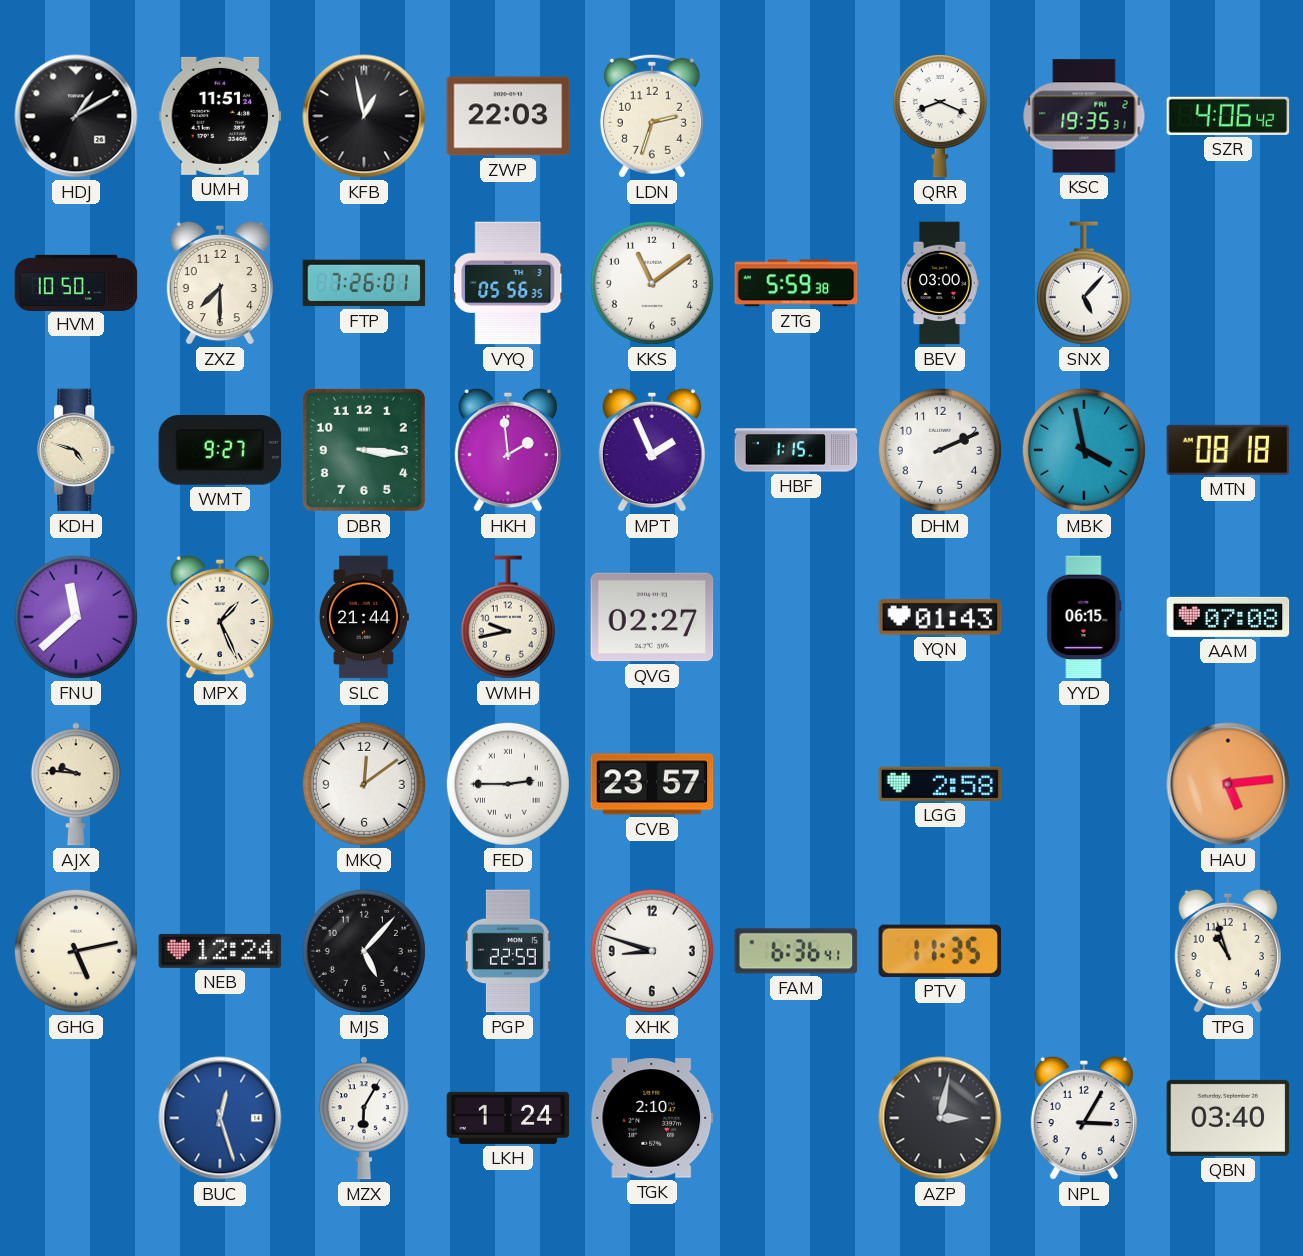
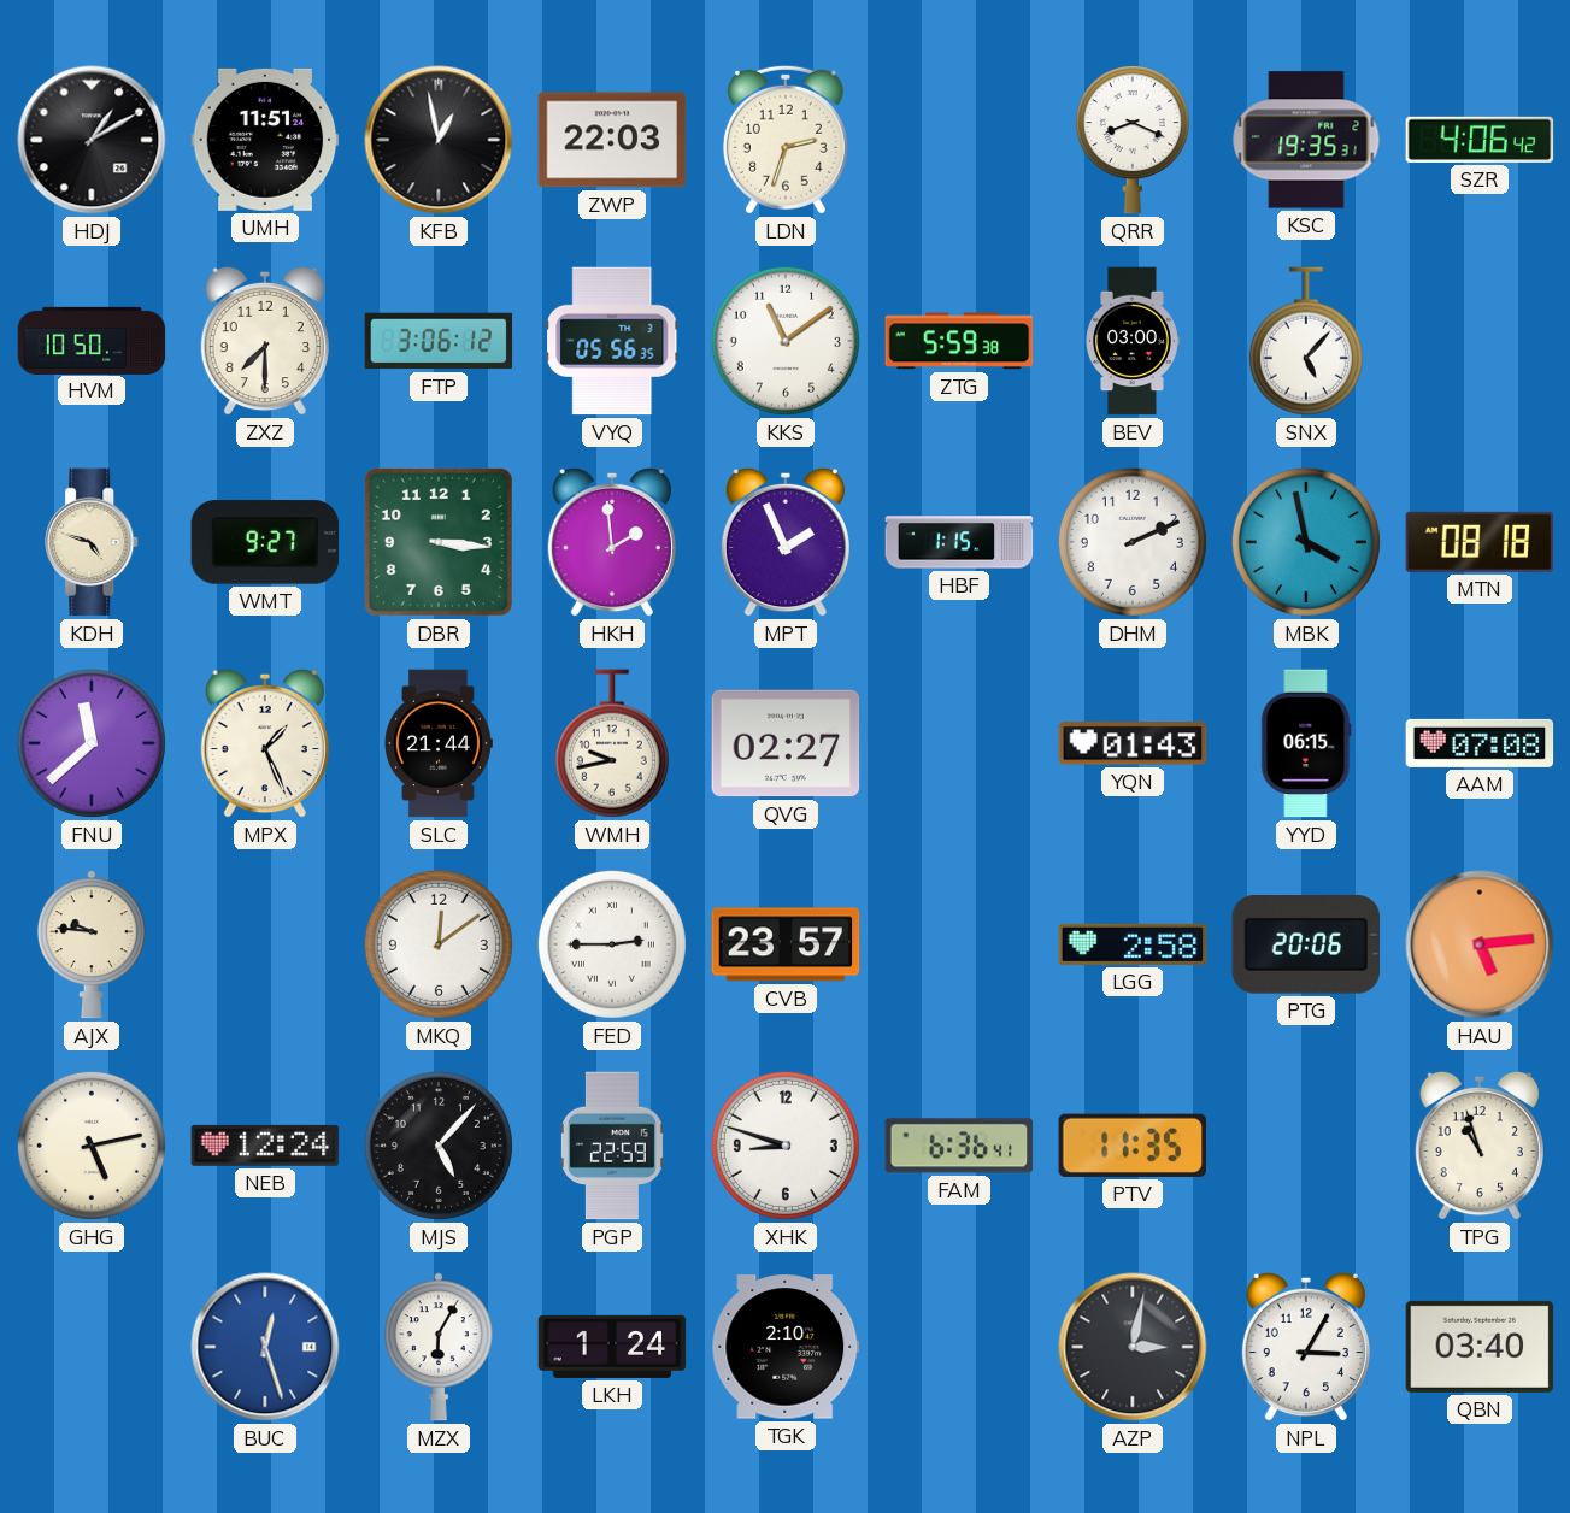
FTP: 7:26 -> 3:06 (439, 341)
PTG: none -> 20:06 (1306, 946)
